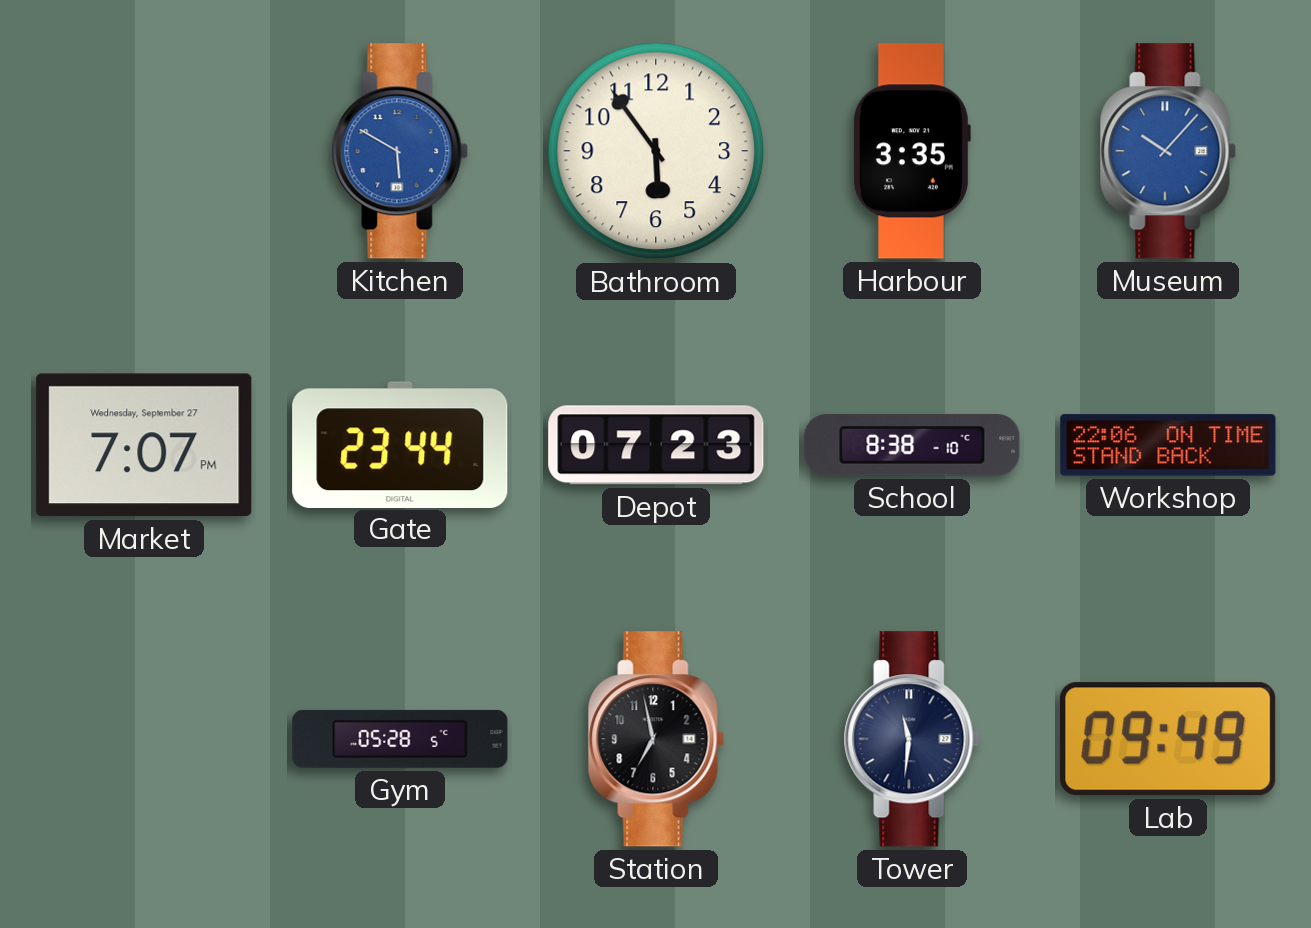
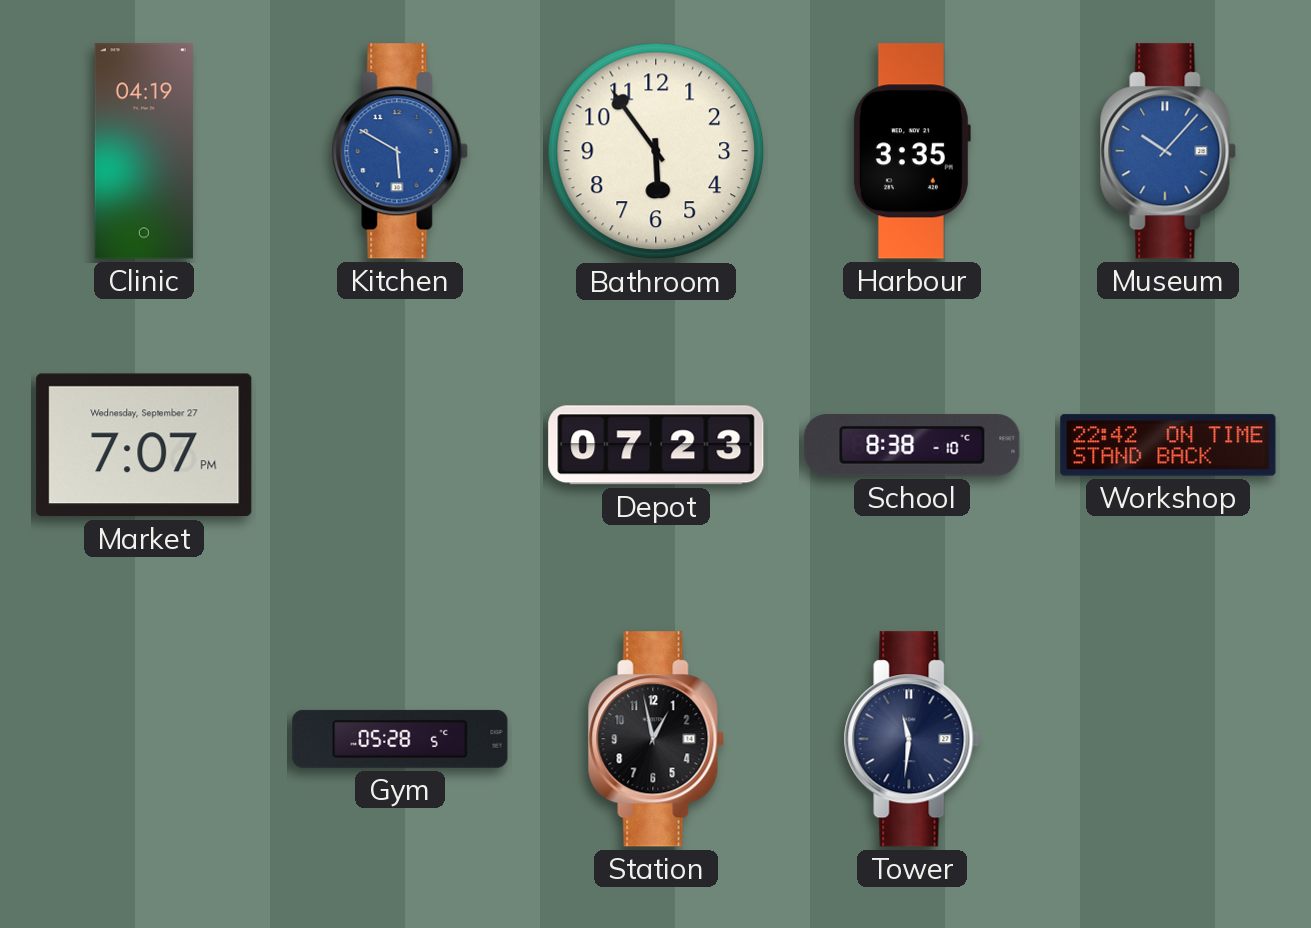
Clinic: none -> 04:19 (144, 151)
Gate: 23:44 -> none (400, 444)
Workshop: 22:06 -> 22:42 (1168, 445)
Station: 6:58 -> 12:58 (656, 739)
Lab: 09:49 -> none (1169, 739)
